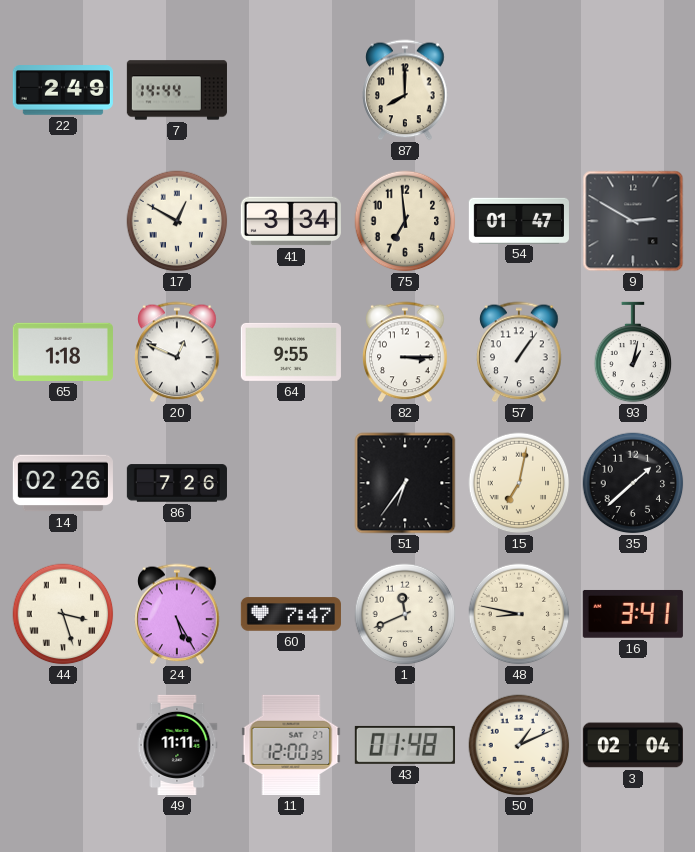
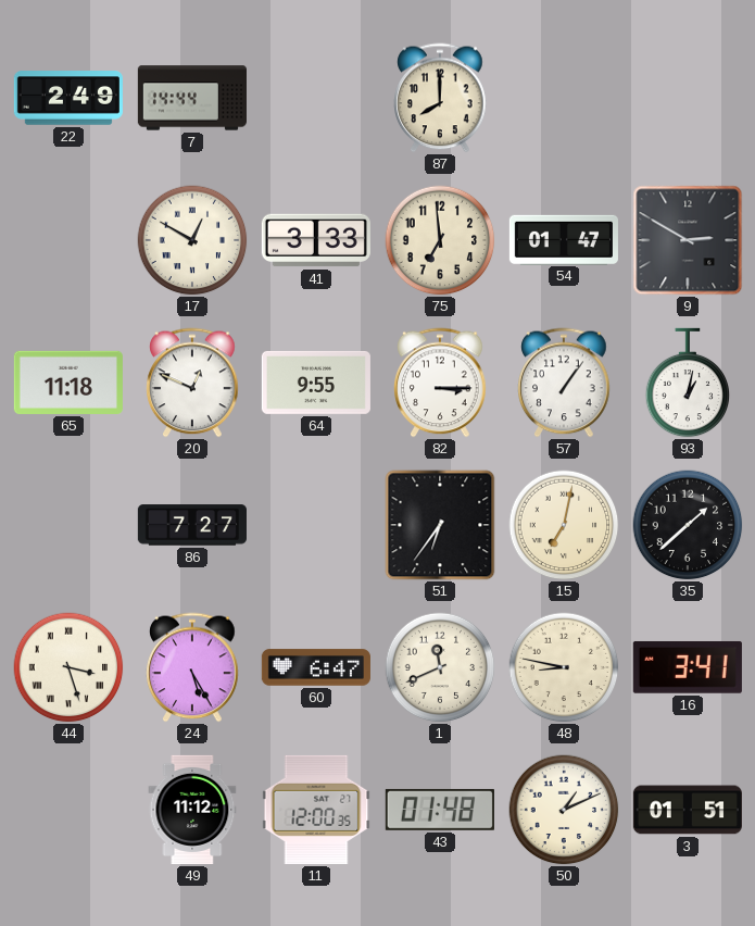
41: 3:34 -> 3:33 (316, 240)
65: 1:18 -> 11:18 (68, 383)
14: 02:26 -> none (63, 483)
86: 7:26 -> 7:27 (192, 525)
60: 7:47 -> 6:47 (316, 667)
49: 11:11 -> 11:12 (192, 810)
3: 02:04 -> 01:51 (688, 810)
